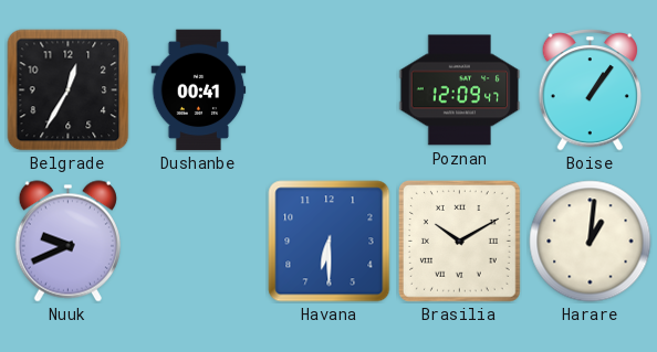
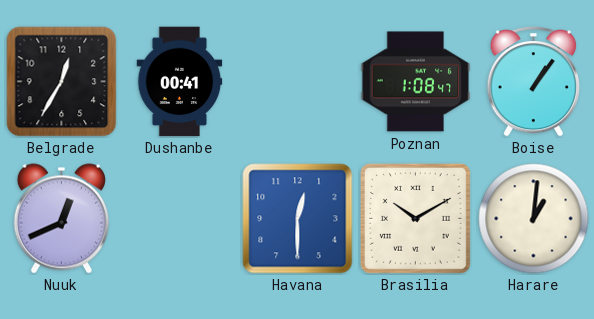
Poznan: 12:09 -> 1:08 (416, 82)
Nuuk: 9:41 -> 12:41 (61, 219)
Havana: 6:30 -> 12:30 (298, 219)
